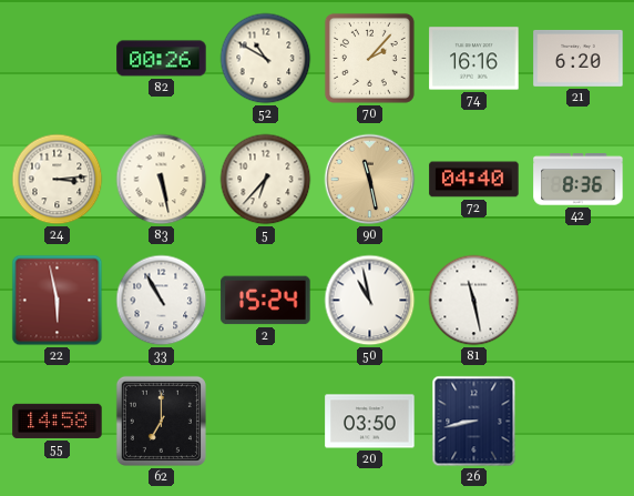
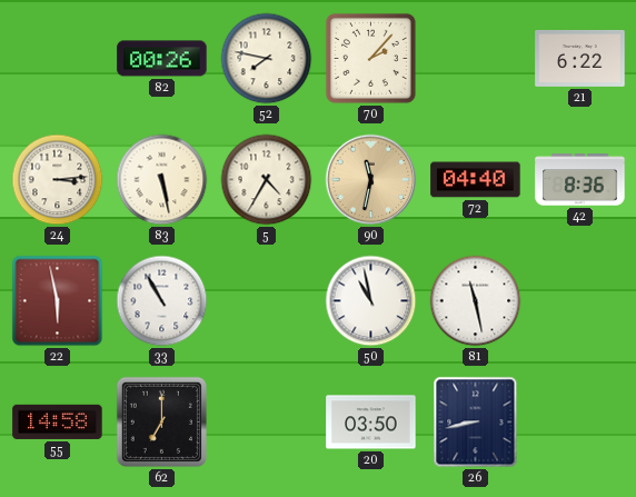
52: 10:50 -> 7:47 (267, 59)
74: 16:16 -> none (474, 59)
21: 6:20 -> 6:22 (580, 58)
5: 6:37 -> 4:35 (267, 180)
90: 11:28 -> 11:32 (371, 180)
2: 15:24 -> none (266, 301)
